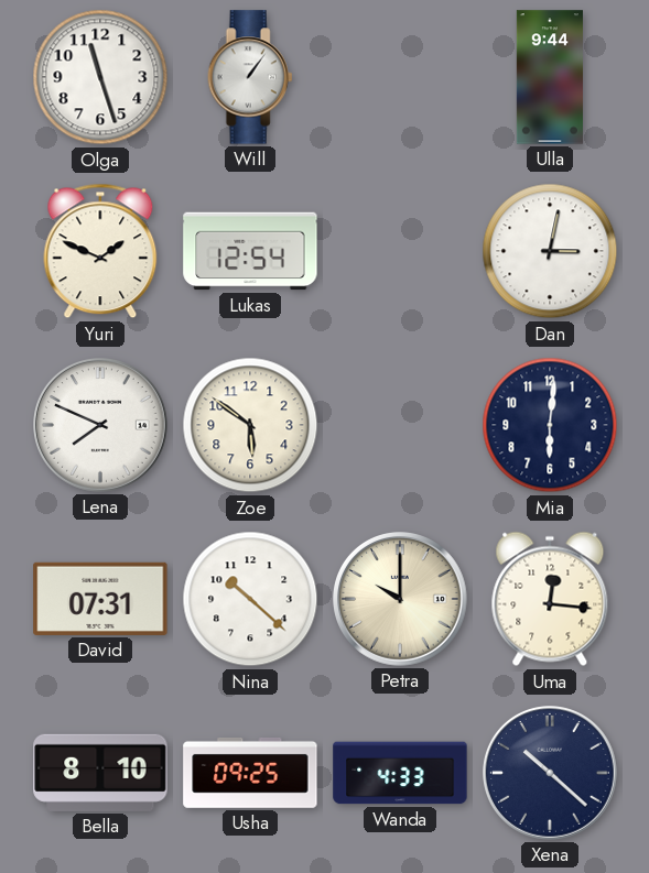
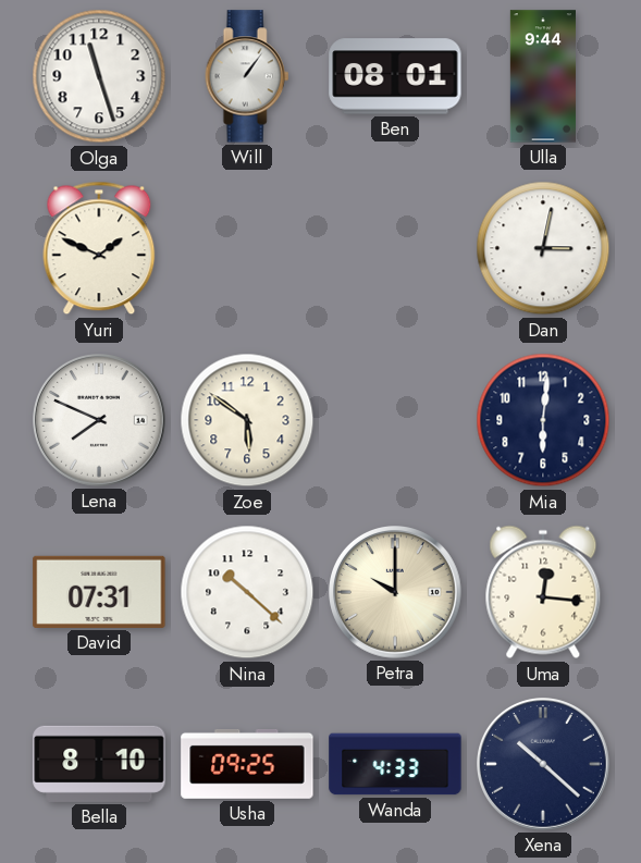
Ben: none -> 08:01 (395, 76)
Lukas: 12:54 -> none (250, 251)
